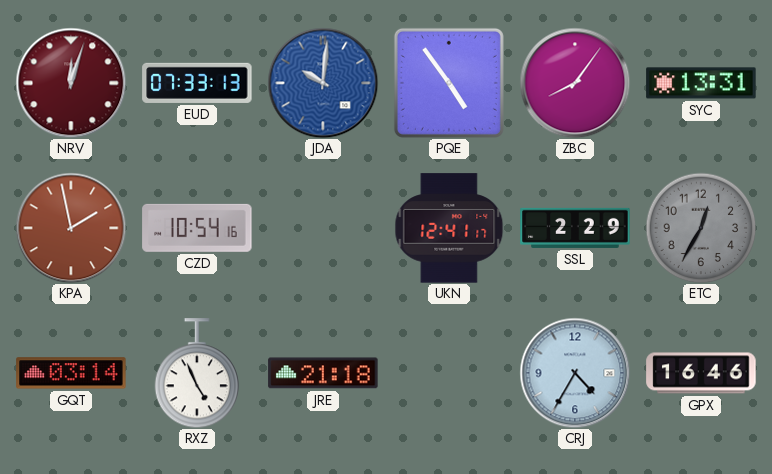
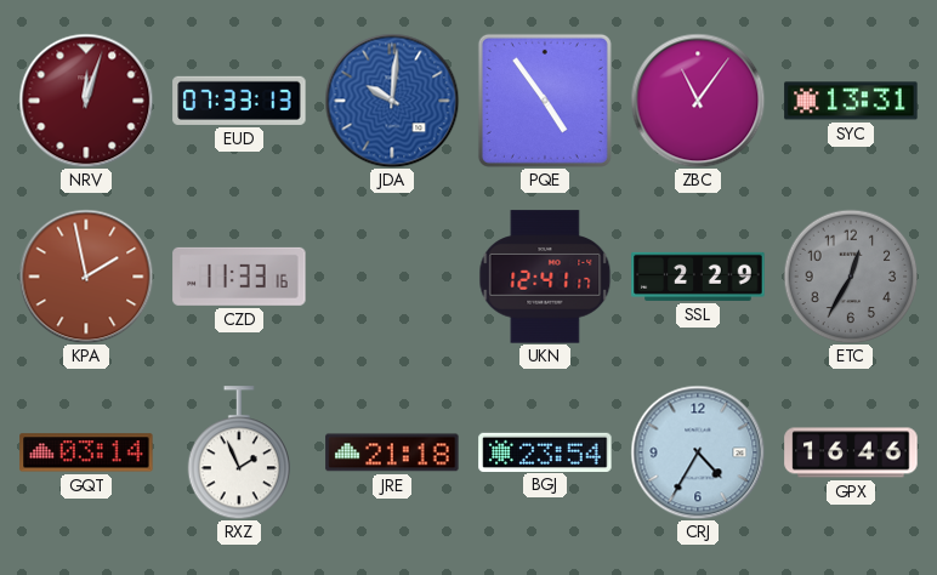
ZBC: 8:06 -> 11:06 (698, 101)
CZD: 10:54 -> 11:33 (239, 277)
RXZ: 4:56 -> 1:56 (239, 452)
BGJ: none -> 23:54 (545, 451)
